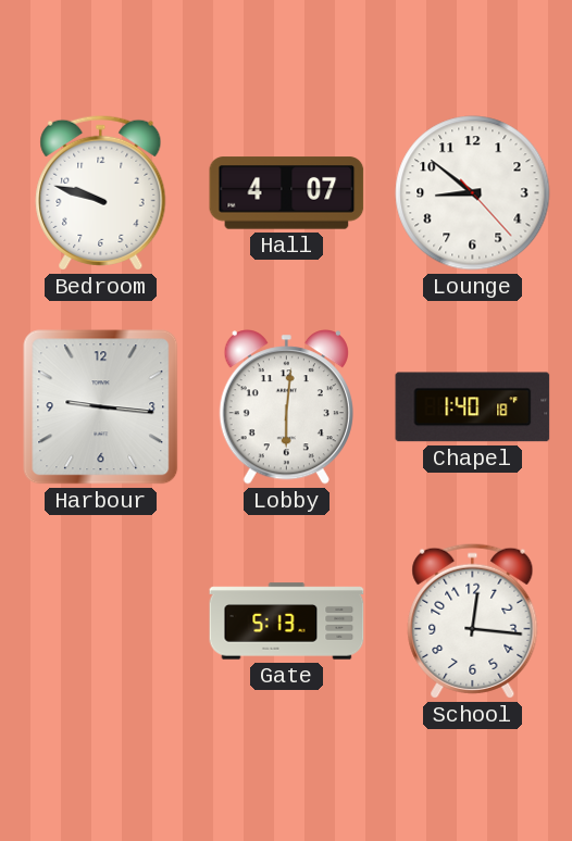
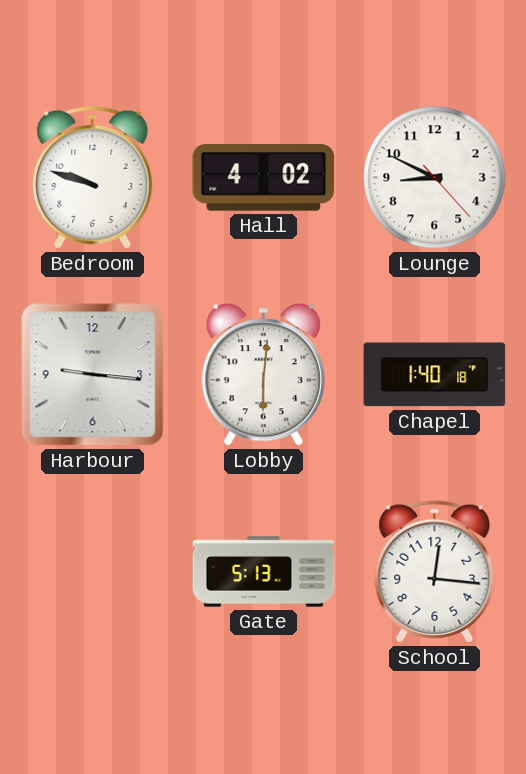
Hall: 4:07 -> 4:02 (264, 178)
Lounge: 8:51 -> 8:49 (435, 178)
